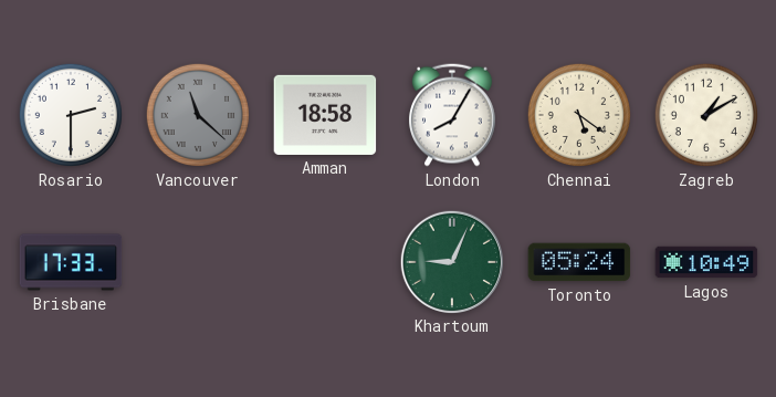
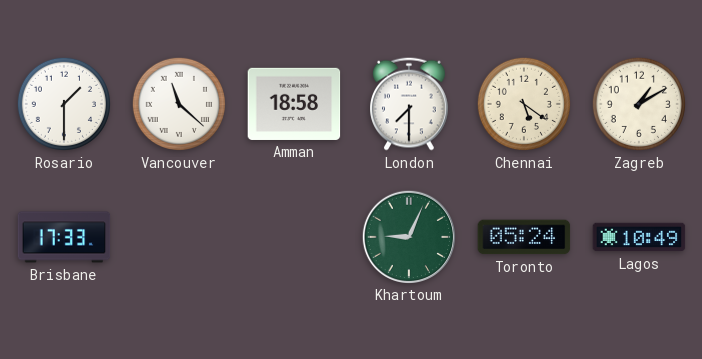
Rosario: 2:30 -> 1:30 (64, 104)
Vancouver dial: grey -> white (179, 104)
London: 8:05 -> 7:30 (410, 104)
